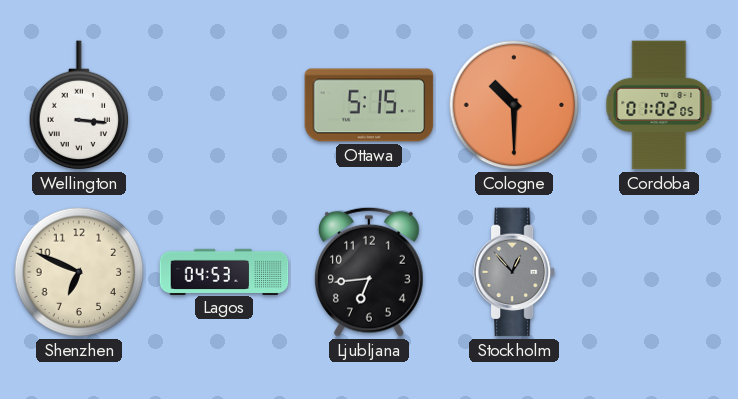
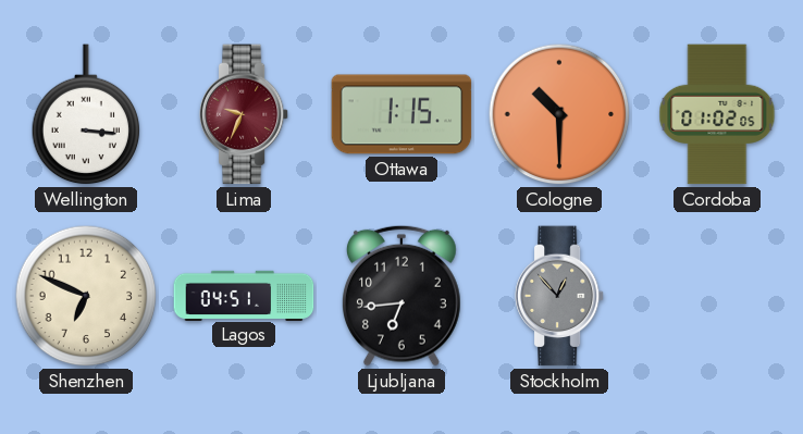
Lima: none -> 9:34 (244, 114)
Ottawa: 5:15 -> 1:15 (401, 114)
Lagos: 04:53 -> 04:51 (244, 295)
